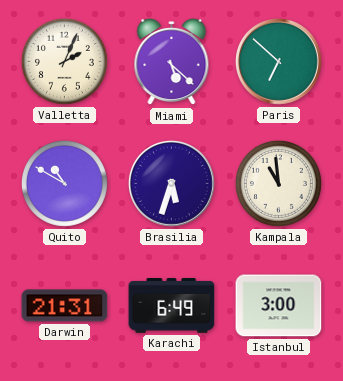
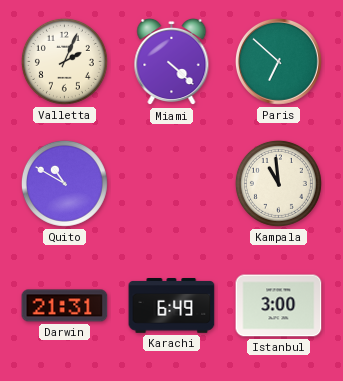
Miami: 5:22 -> 4:22 (172, 62)
Brasilia: 5:33 -> none (171, 183)
